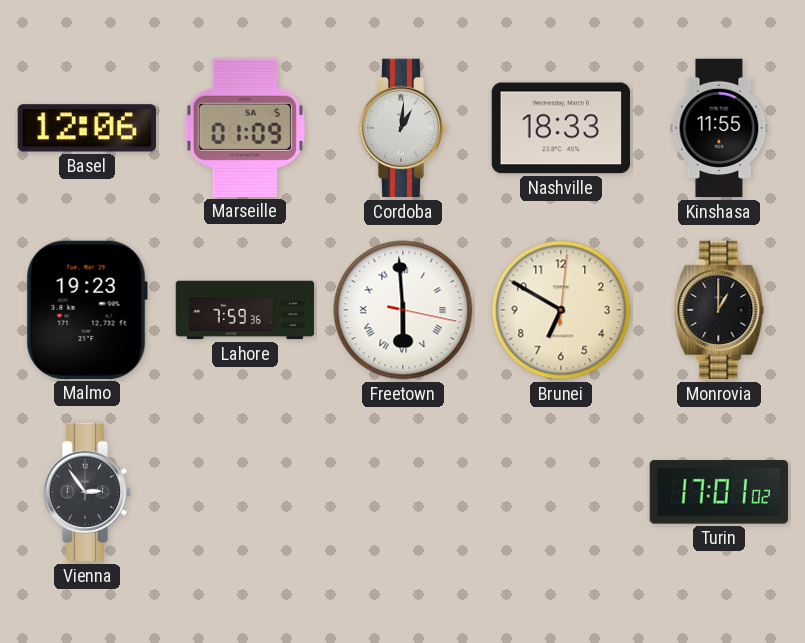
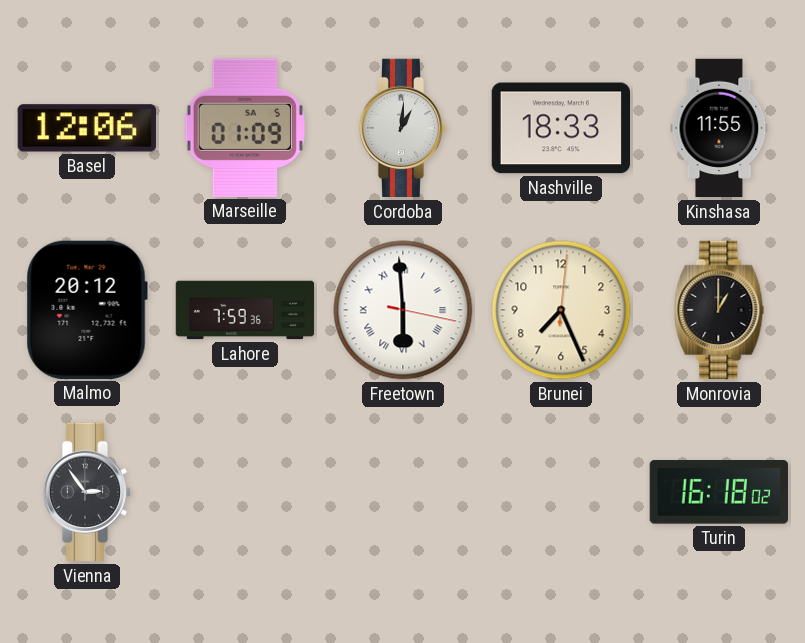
Malmo: 19:23 -> 20:12 (87, 310)
Brunei: 6:50 -> 7:26 (561, 310)
Turin: 17:01 -> 16:18 (719, 492)
